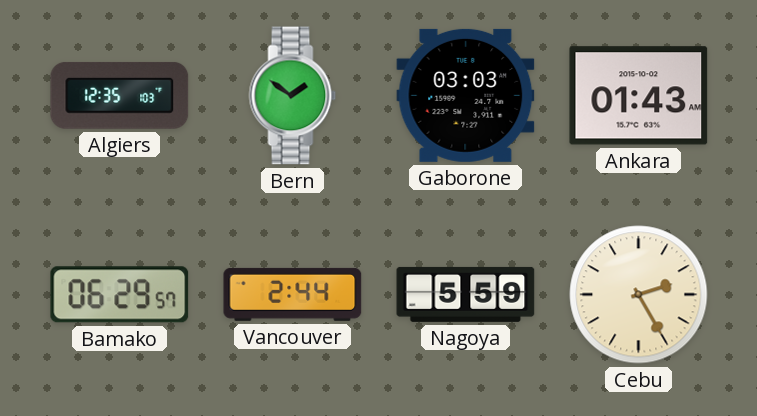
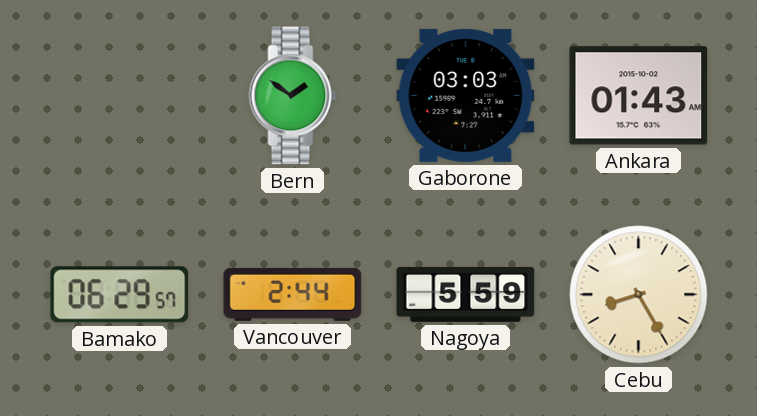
Algiers: 12:35 -> none (120, 95)
Cebu: 2:25 -> 8:25 (639, 295)
